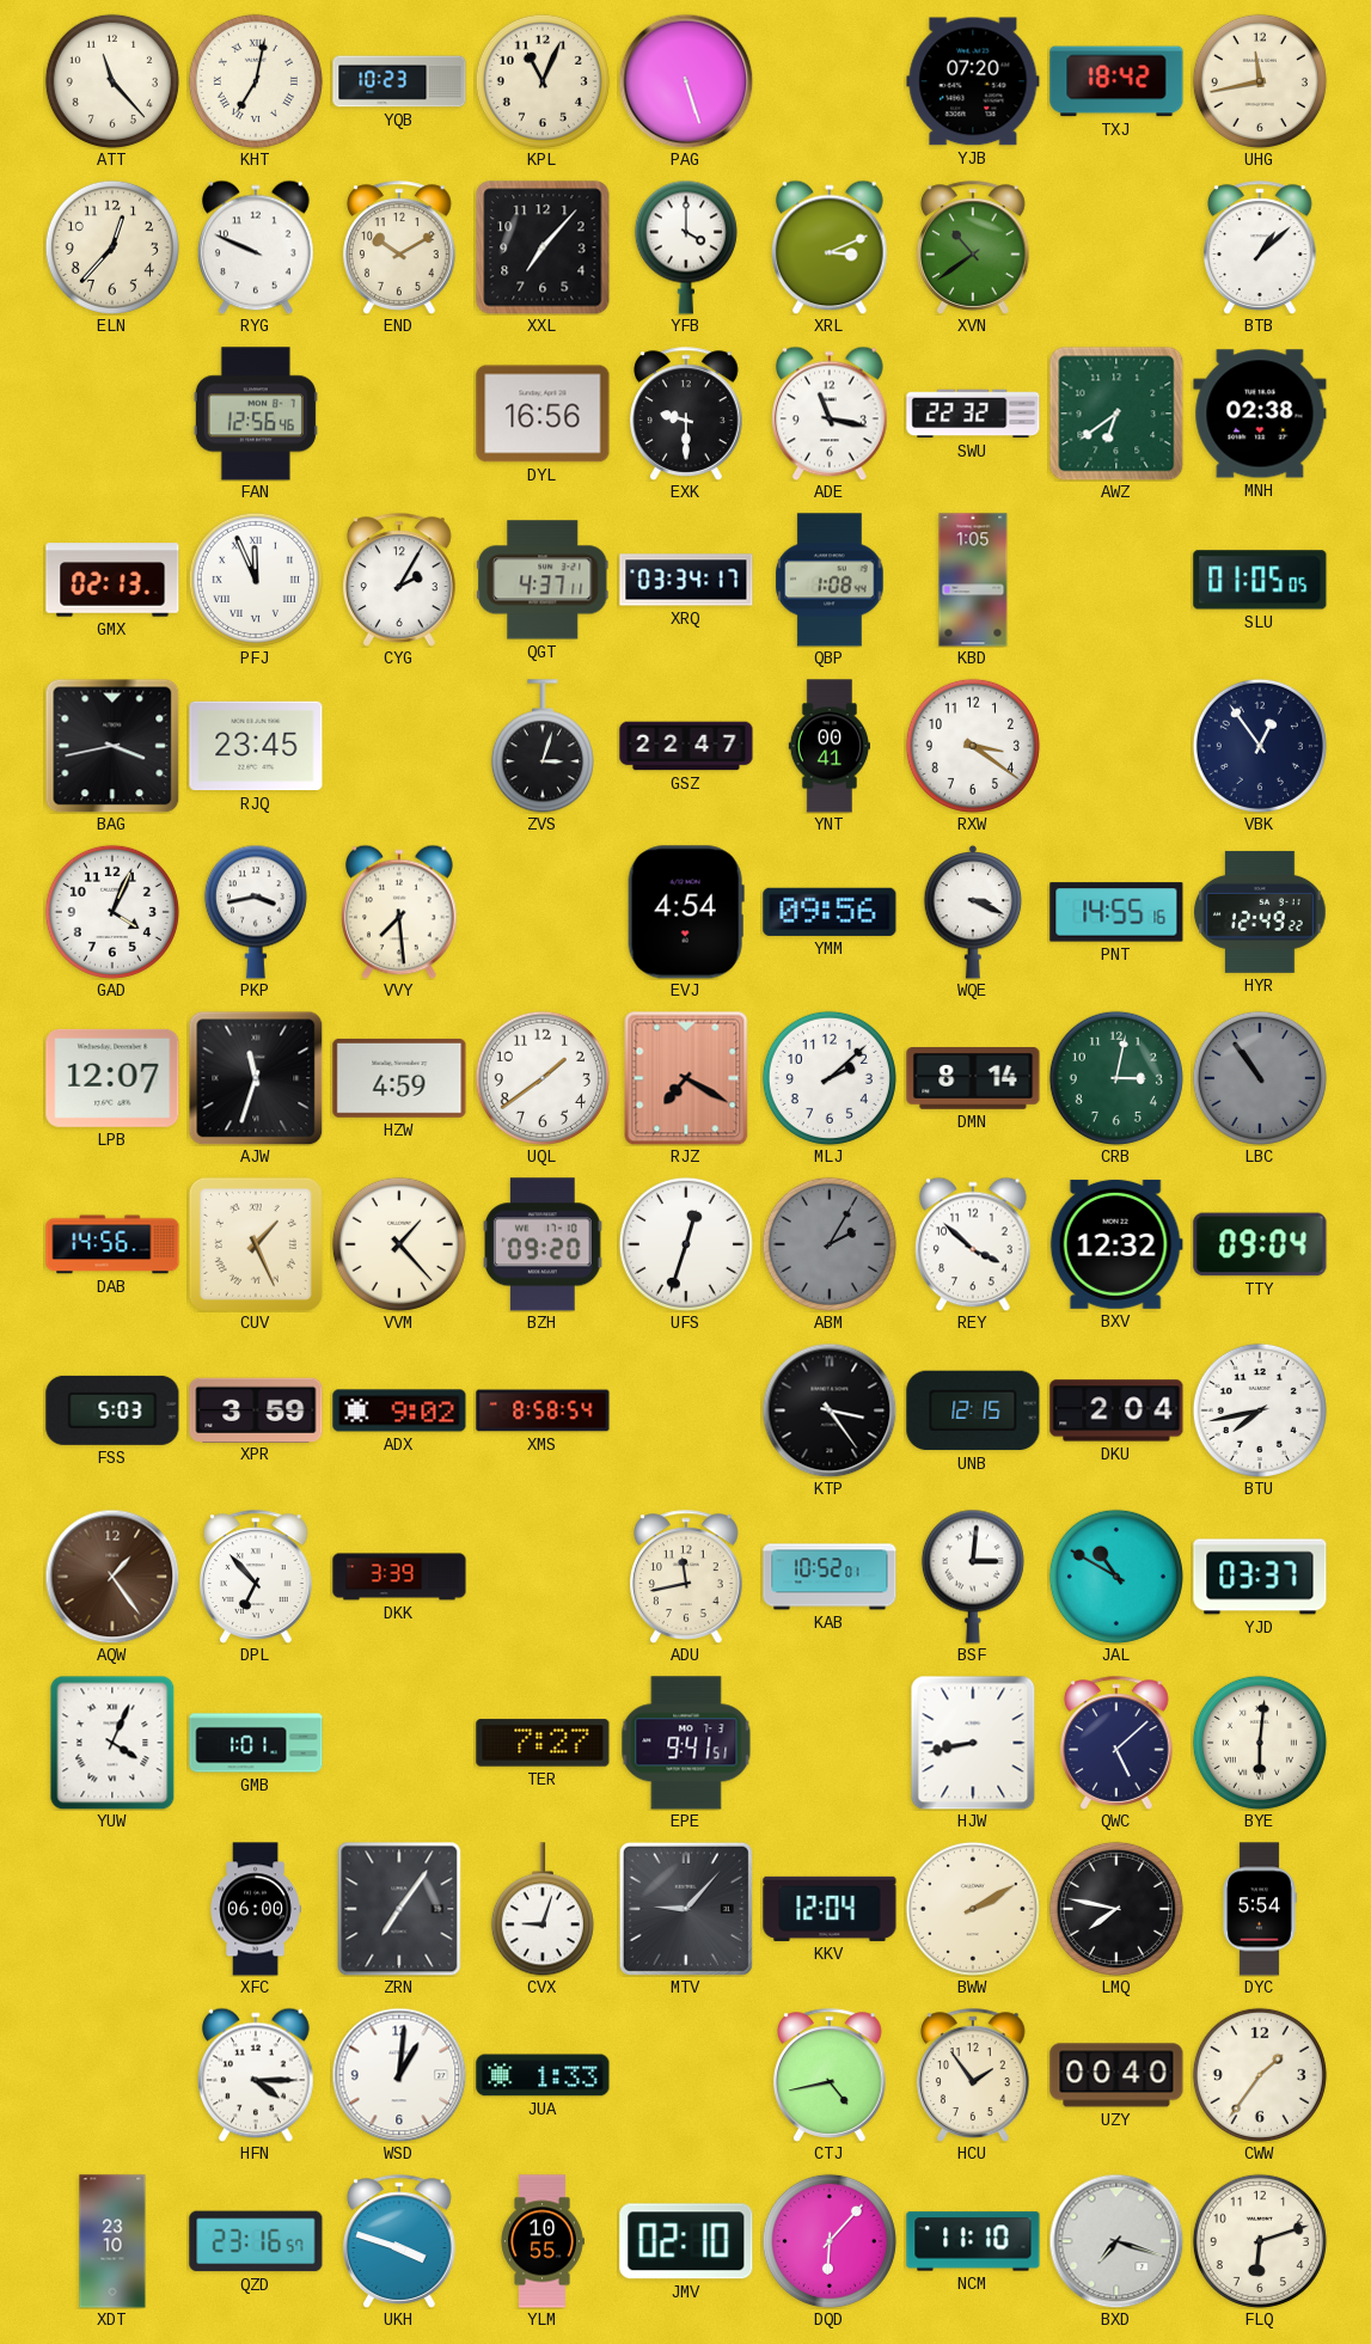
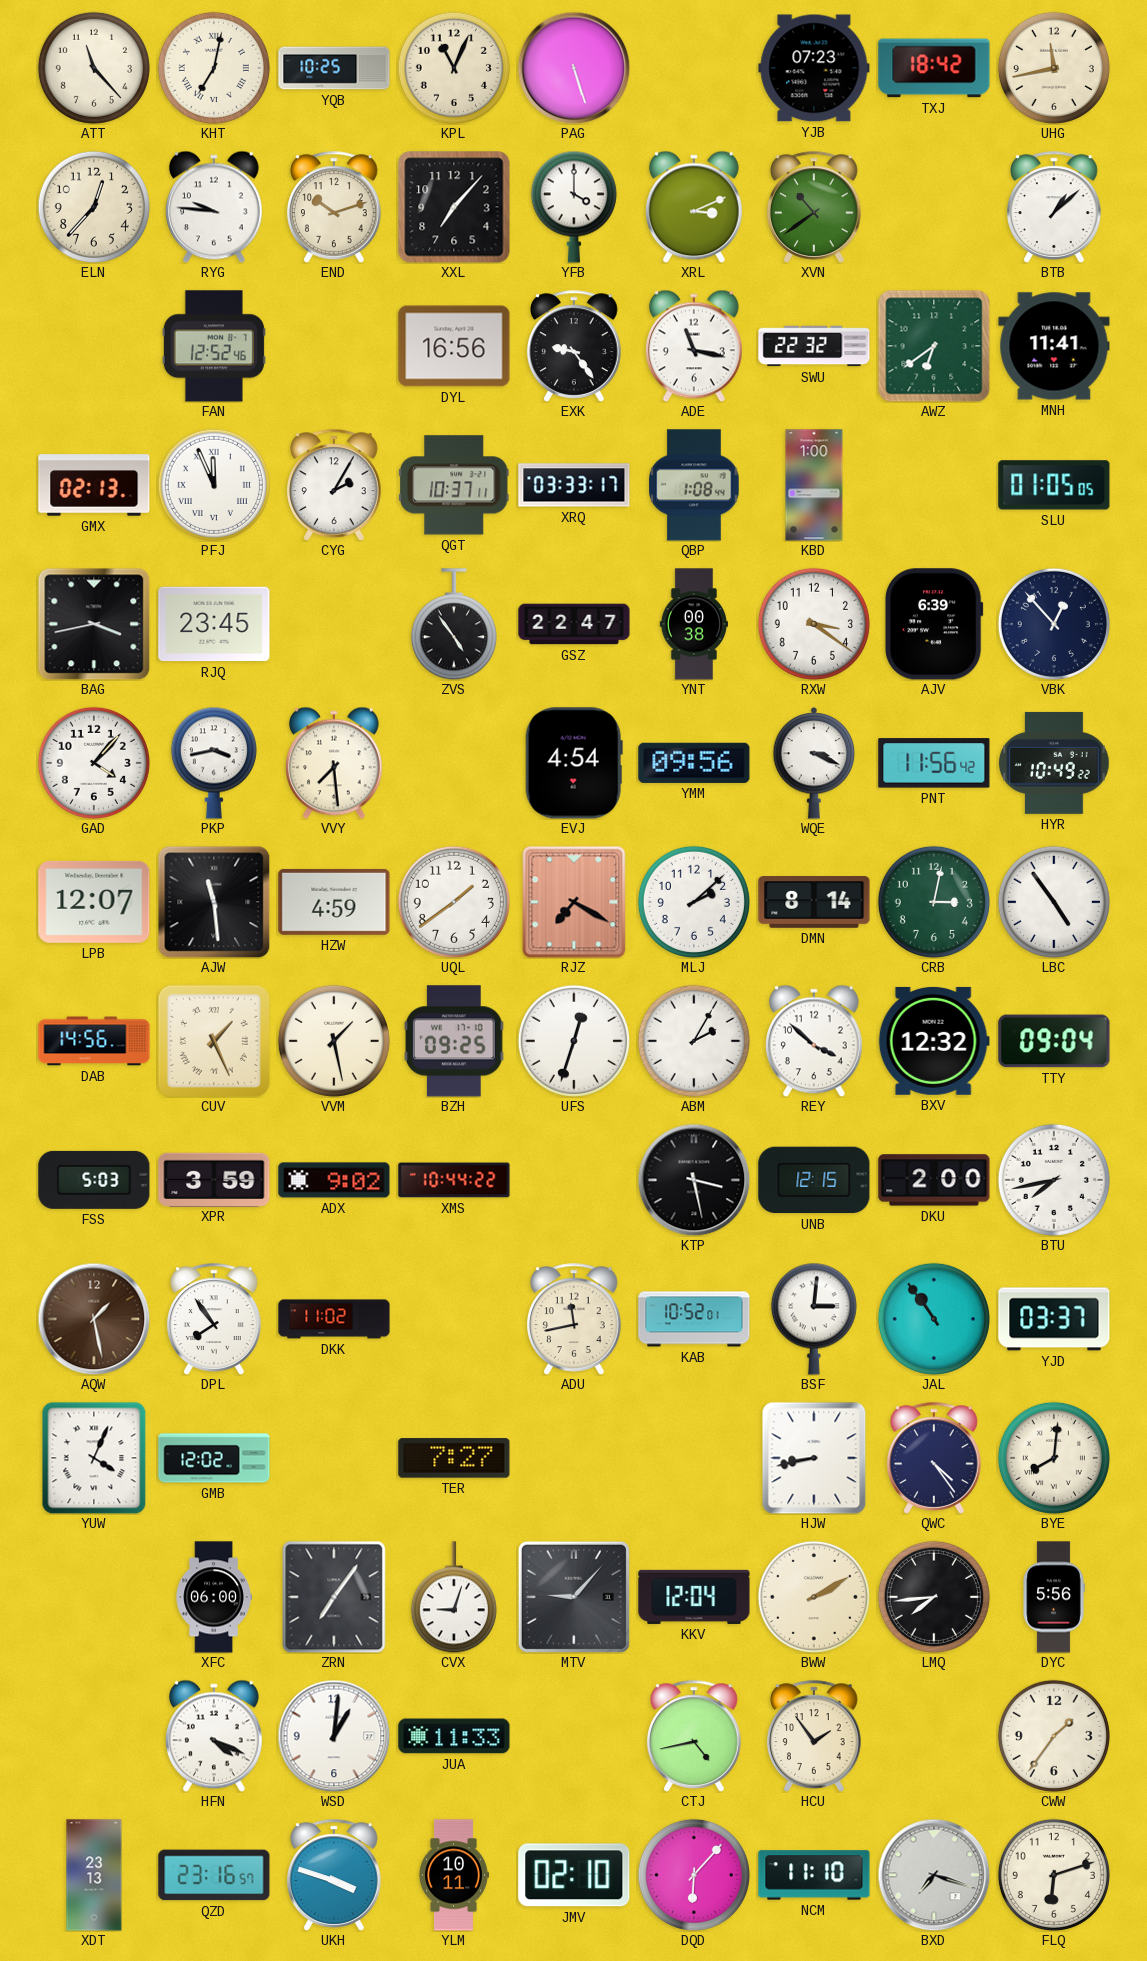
YQB: 10:23 -> 10:25 (334, 68)
YJB: 07:20 -> 07:23 (814, 68)
RYG: 9:49 -> 9:46 (215, 207)
END: 10:10 -> 10:12 (335, 207)
FAN: 12:56 -> 12:52 (214, 346)
EXK: 9:30 -> 9:24 (575, 346)
MNH: 02:38 -> 11:41 (1054, 346)
QGT: 4:37 -> 10:37 (455, 485)
XRQ: 03:34 -> 03:33 (574, 485)
KBD: 1:05 -> 1:00 (814, 485)
ZVS: 3:03 -> 4:54 (454, 624)
YNT: 00:41 -> 00:38 (693, 624)
AJV: none -> 6:39 (934, 624)
VBK: 12:54 -> 12:53 (1054, 624)
GAD: 4:04 -> 4:07 (94, 763)
PNT: 14:55 -> 11:56 (934, 763)
HYR: 12:49 -> 10:49 (1054, 763)
AJW: 11:33 -> 11:29 (214, 902)
LBC: 10:54 -> 4:54 (1054, 902)
LBC dial: grey -> white (1054, 902)
VVM: 1:23 -> 1:28 (334, 1041)
BZH: 09:20 -> 09:25 (454, 1041)
ABM dial: grey -> white (694, 1041)
XMS: 8:58 -> 10:44 (454, 1180)
KTP: 3:24 -> 3:28 (694, 1180)
DKU: 2:04 -> 2:00 (934, 1180)
AQW: 1:24 -> 1:28 (94, 1319)
DPL: 6:53 -> 7:54 (215, 1319)
DKK: 3:39 -> 11:02 (334, 1319)
JAL: 10:50 -> 10:54 (934, 1319)
GMB: 1:01 -> 12:02 (214, 1458)
EPE: 9:41 -> none (686, 1743)
QWC: 5:08 -> 4:24 (935, 1458)
BYE: 6:01 -> 8:01 (1054, 1458)
LMQ: 7:47 -> 7:44 (934, 1597)
DYC: 5:54 -> 5:56 (1054, 1597)
HFN: 4:15 -> 4:19 (215, 1736)
JUA: 1:33 -> 11:33 (454, 1736)
UZY: 00:40 -> none (1116, 2075)
XDT: 23:10 -> 23:13 (94, 1875)
YLM: 10:55 -> 10:11 (454, 1875)
